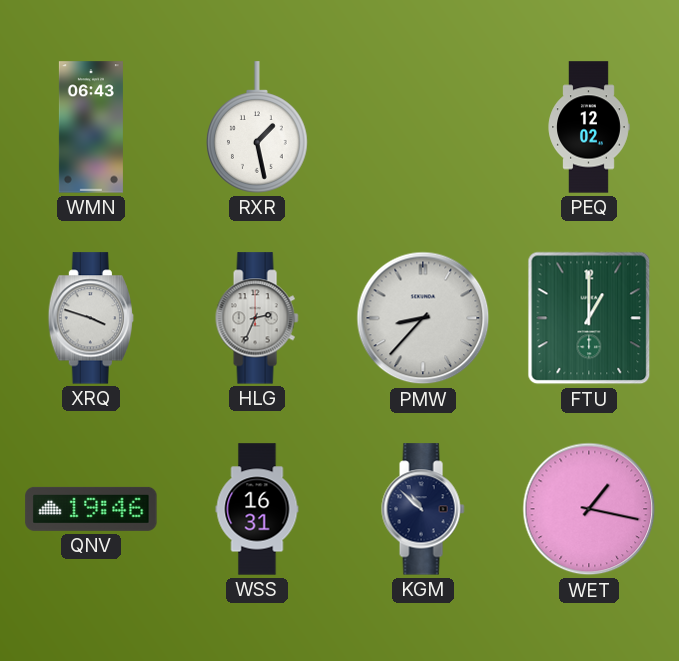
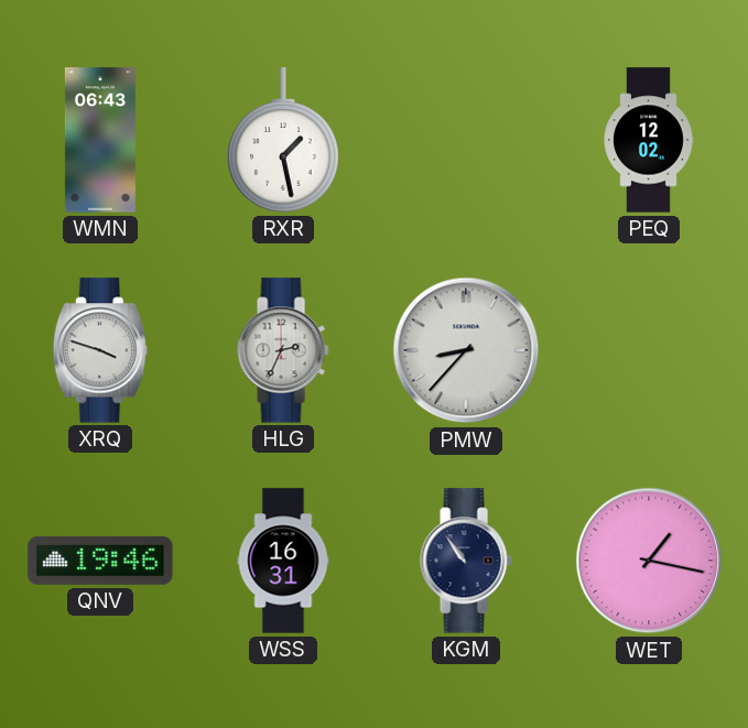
FTU: 1:00 -> none (589, 318)
KGM: 10:52 -> 10:54 (466, 561)
